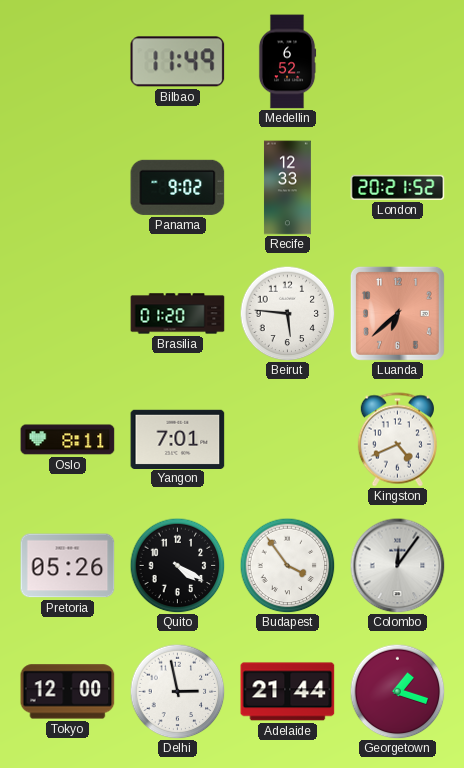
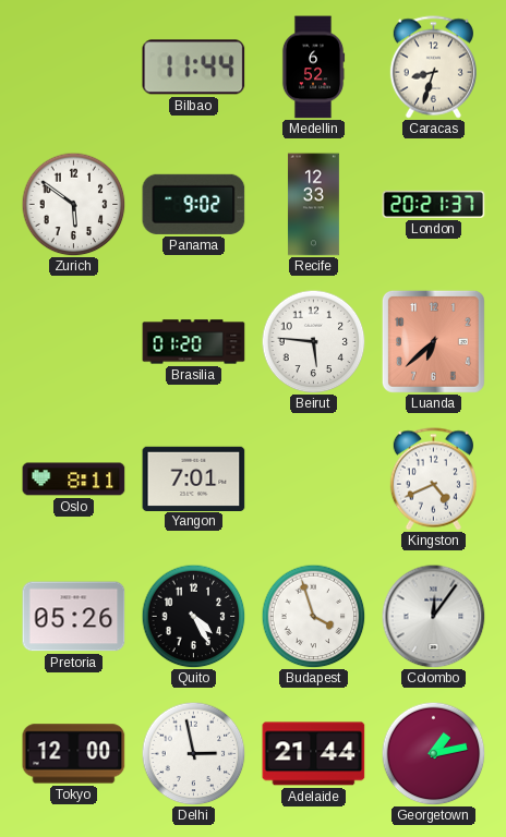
Bilbao: 11:49 -> 11:44 (194, 68)
Caracas: none -> 8:33 (433, 68)
Zurich: none -> 5:51 (73, 204)
London: 20:21:52 -> 20:21:37 (434, 204)
Quito: 4:20 -> 4:25 (193, 616)
Budapest: 3:54 -> 3:57 (313, 616)
Georgetown: 1:18 -> 1:13 (433, 753)
